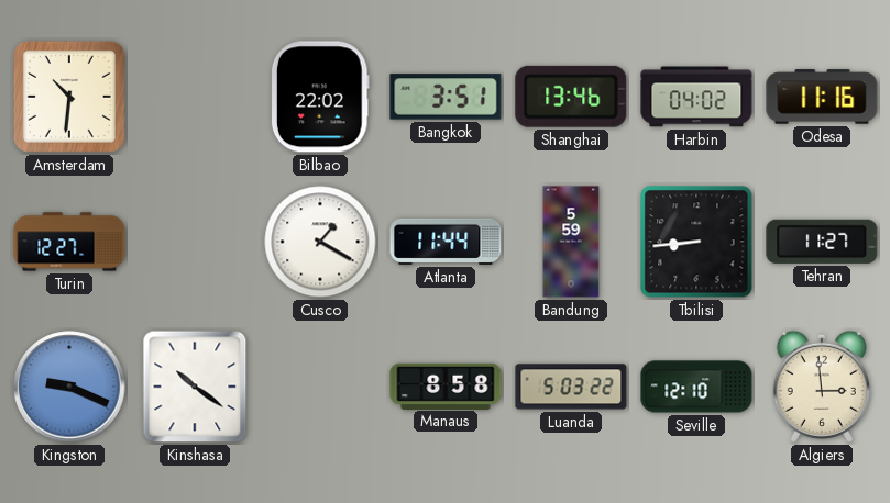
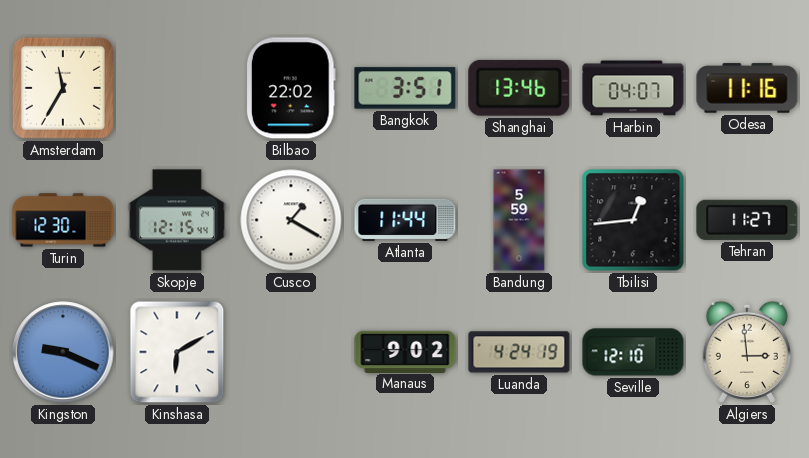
Amsterdam: 10:31 -> 11:35 (63, 88)
Harbin: 04:02 -> 04:07 (633, 88)
Turin: 12:27 -> 12:30 (63, 220)
Skopje: none -> 12:15 (177, 220)
Tbilisi: 8:44 -> 12:44 (633, 220)
Kinshasa: 10:21 -> 6:10 (177, 352)
Manaus: 8:58 -> 9:02 (405, 351)
Luanda: 5:03 -> 4:24 (519, 352)
